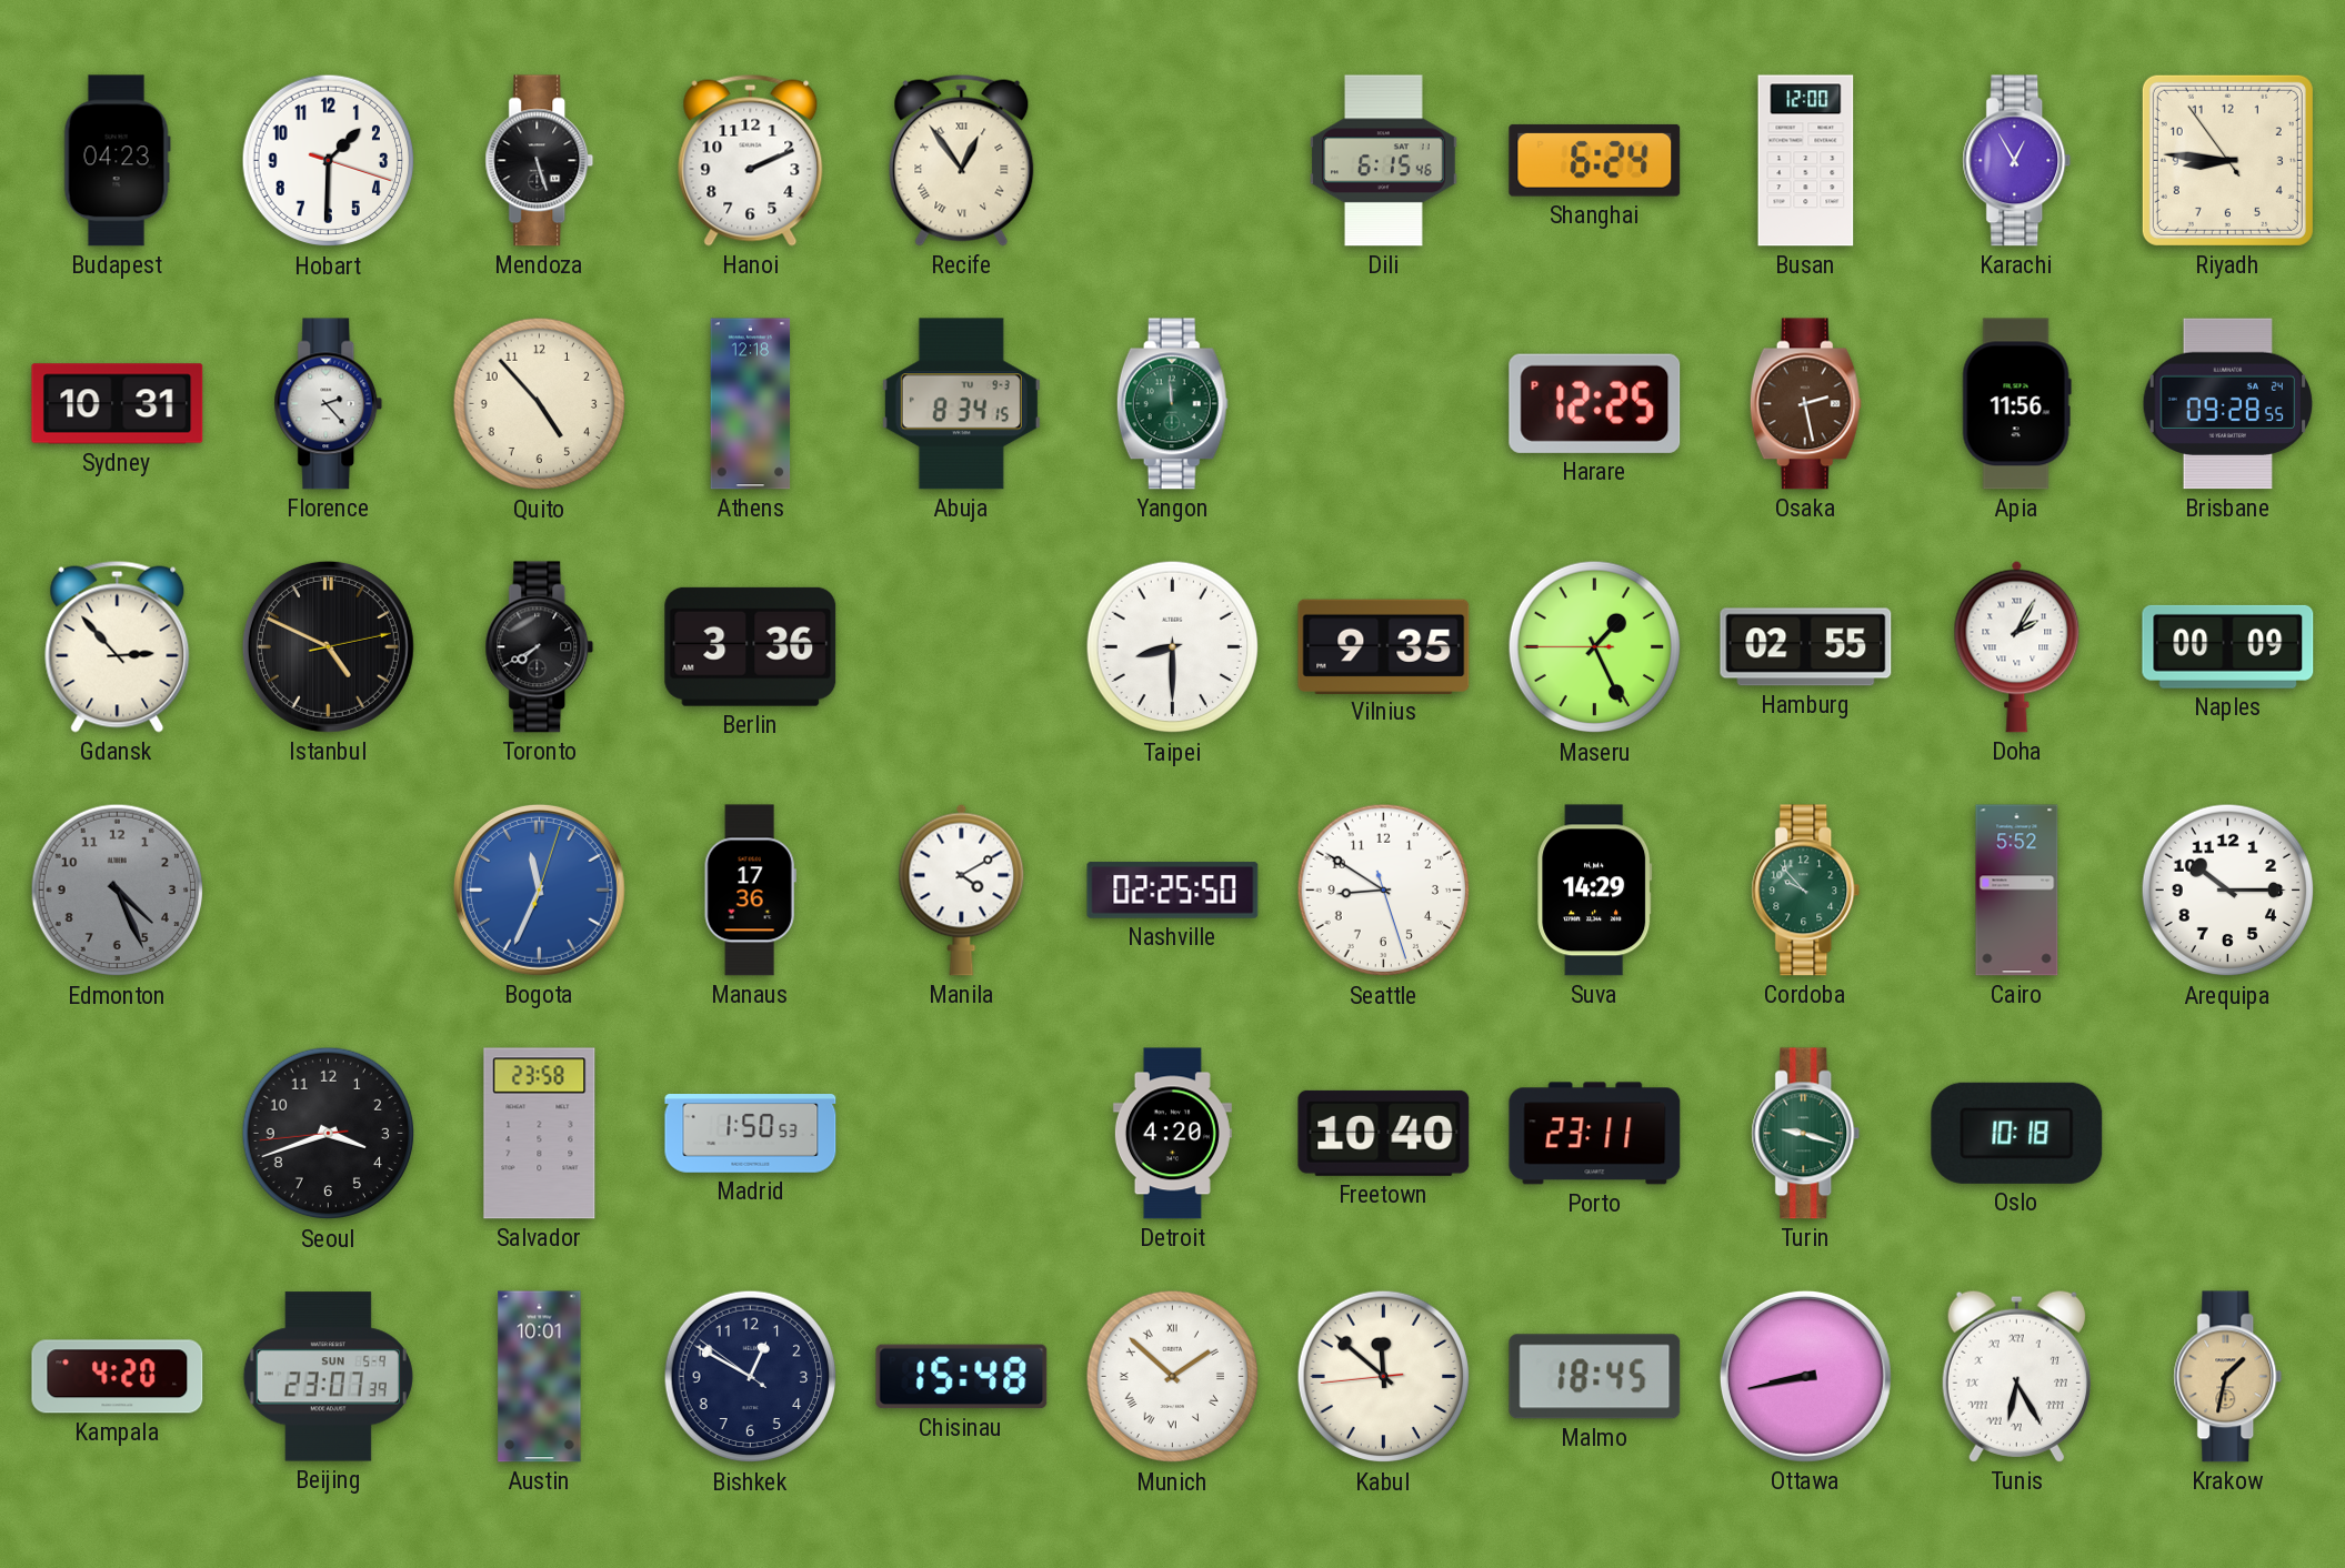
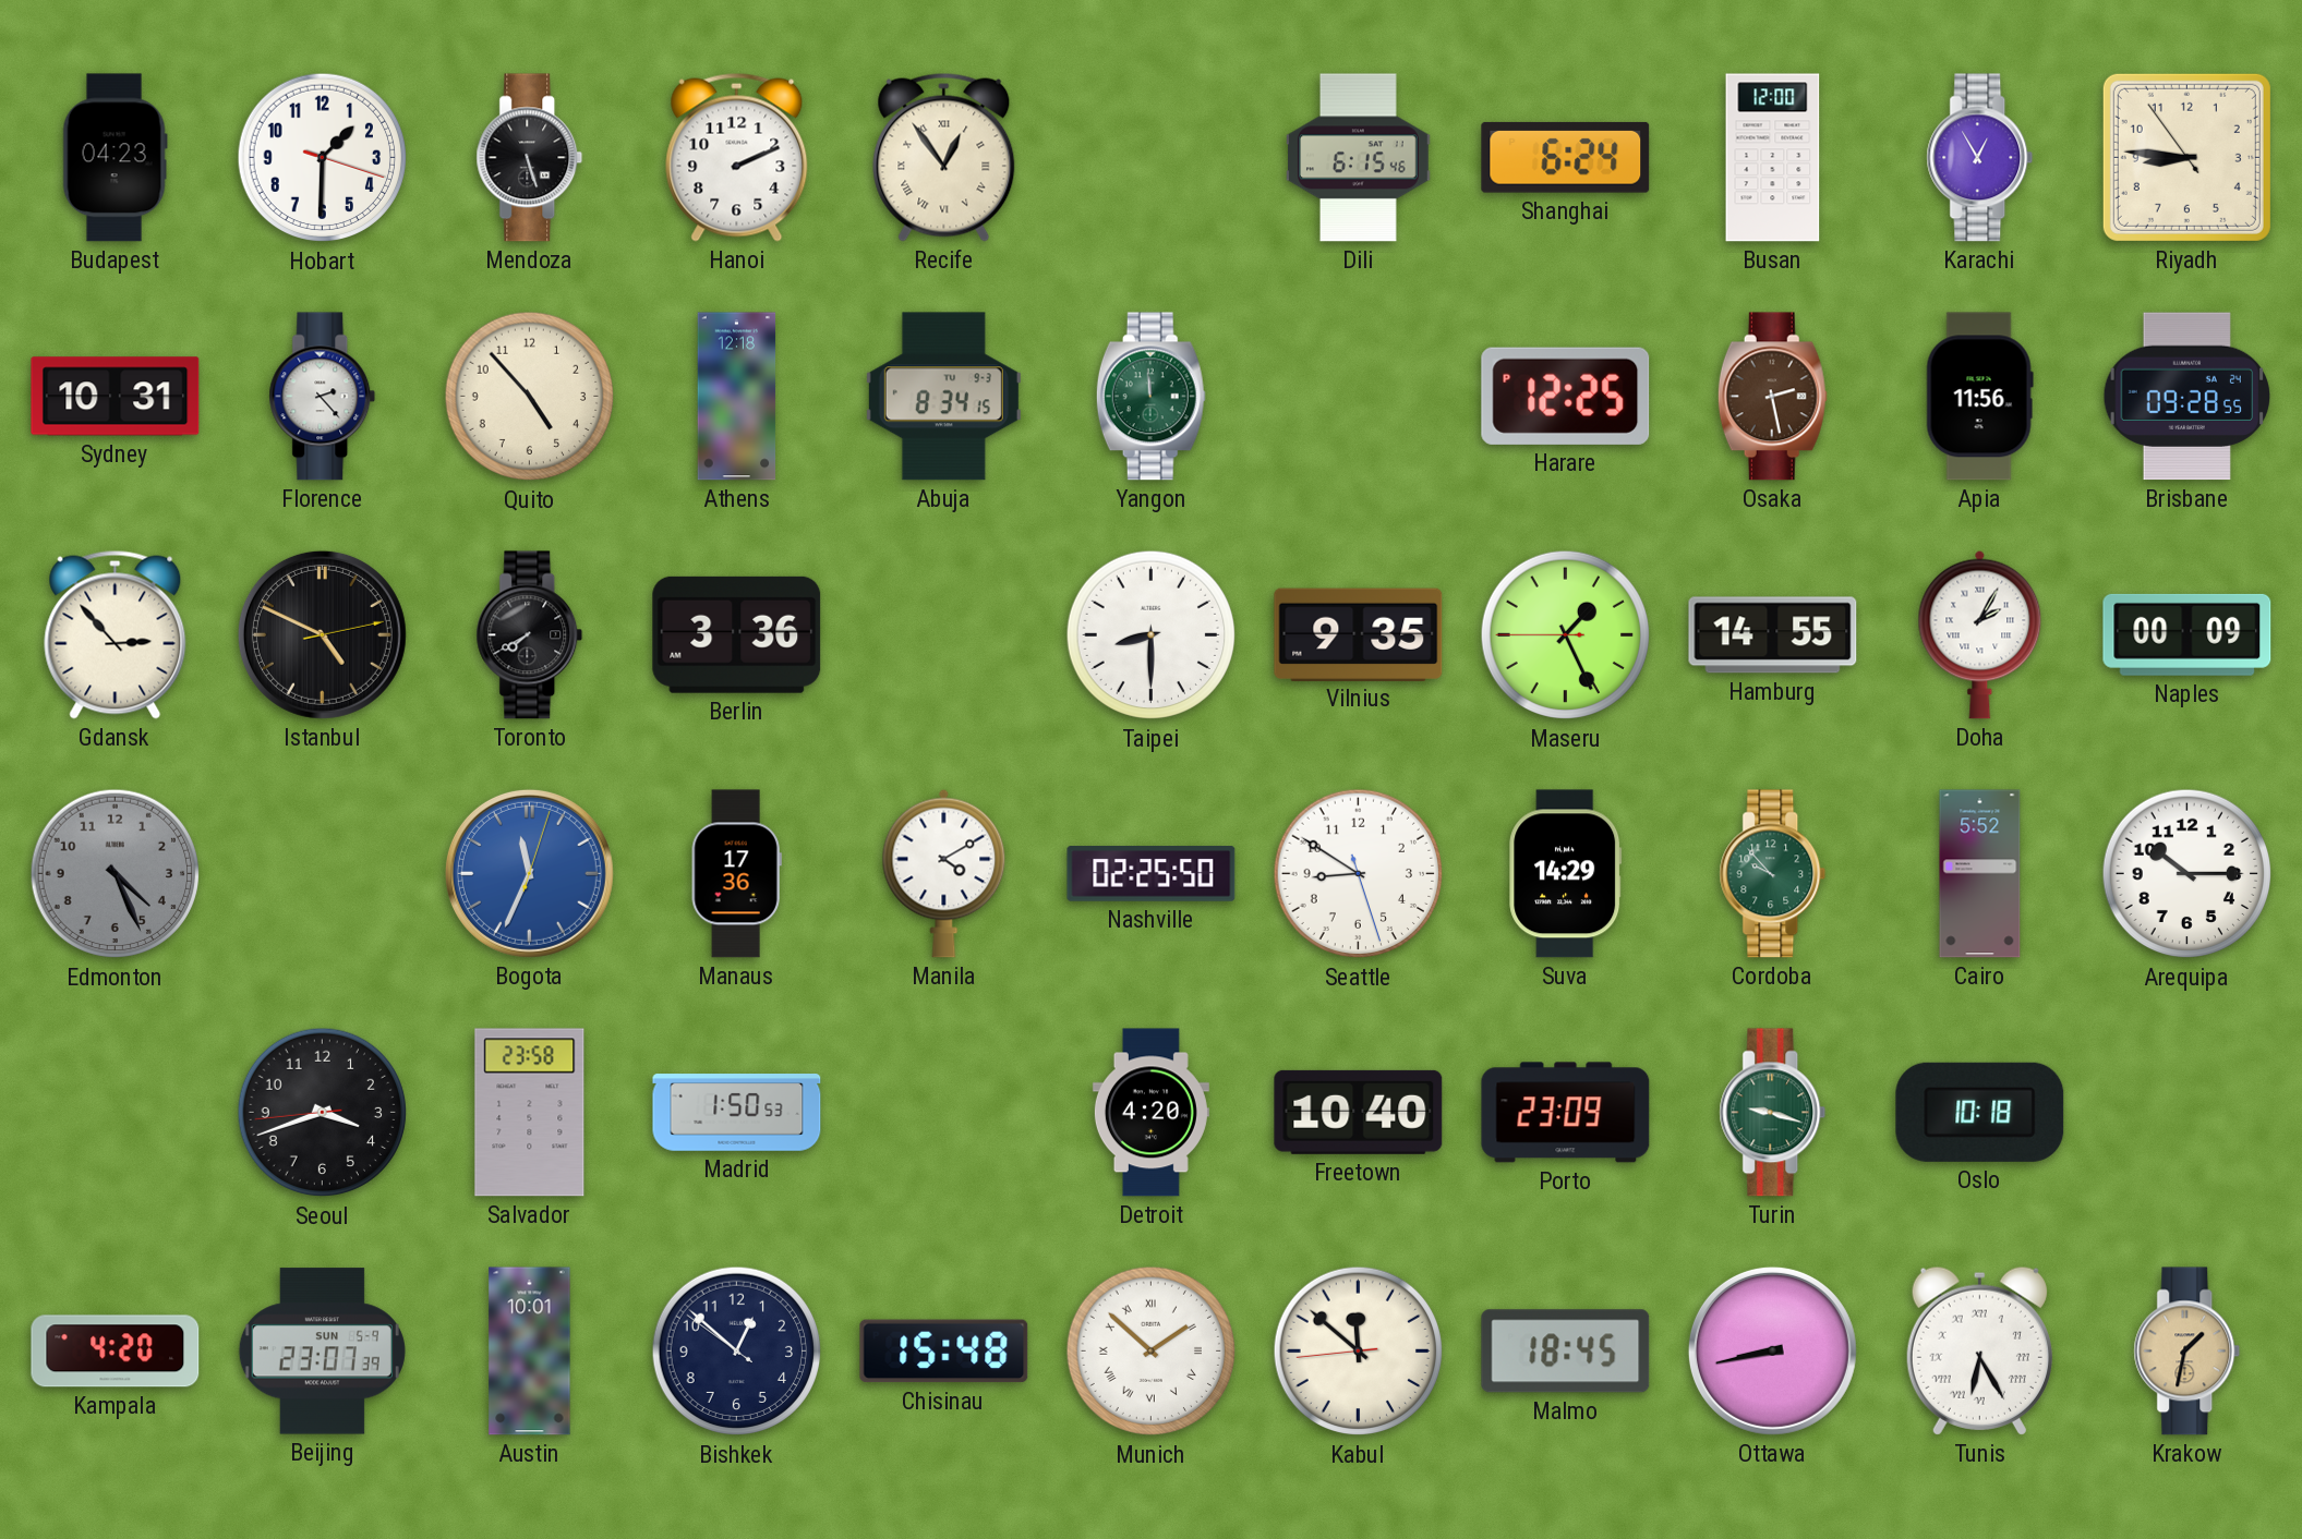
Hamburg: 02:55 -> 14:55 (1773, 635)
Porto: 23:11 -> 23:09 (1566, 1113)
Bishkek: 12:49 -> 12:51 (737, 1352)
